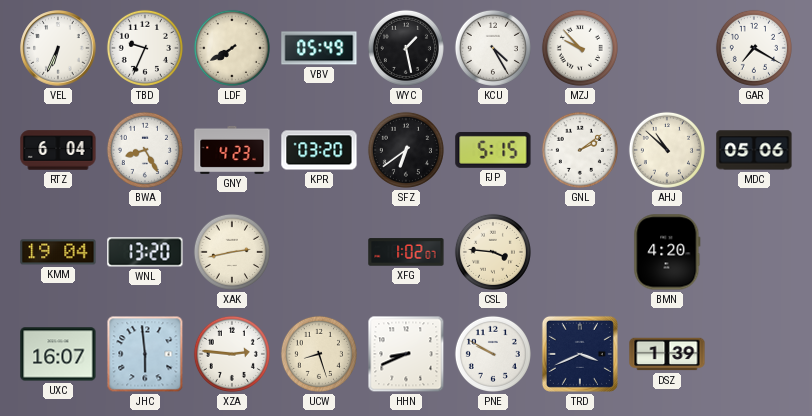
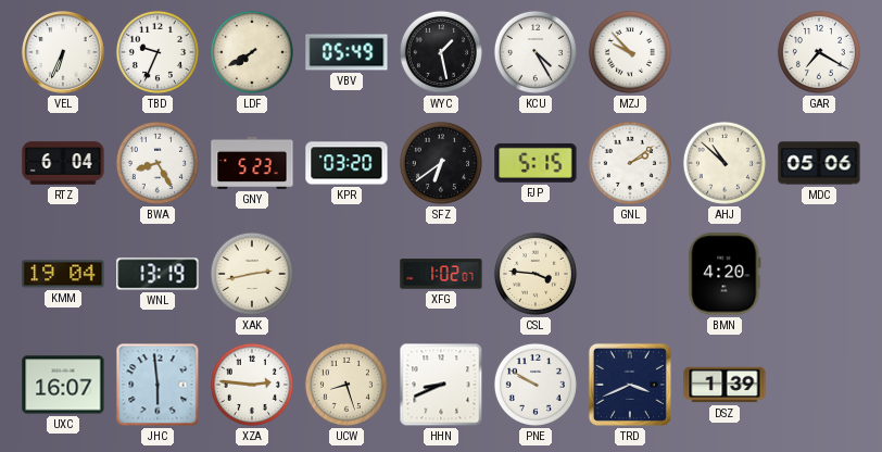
GNY: 4:23 -> 5:23 (252, 163)
WNL: 13:20 -> 13:19 (157, 274)
